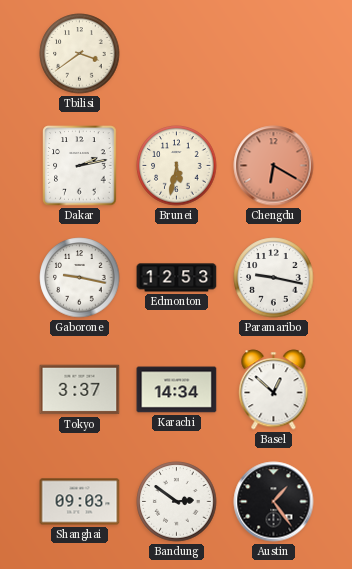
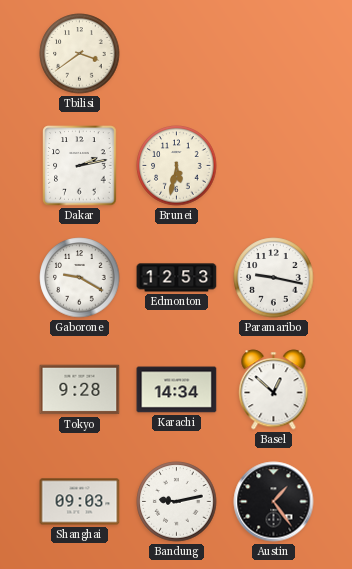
Chengdu: 6:20 -> none (274, 166)
Gaborone: 9:17 -> 9:20 (80, 278)
Tokyo: 3:37 -> 9:28 (80, 390)
Bandung: 2:51 -> 9:13 (177, 502)
